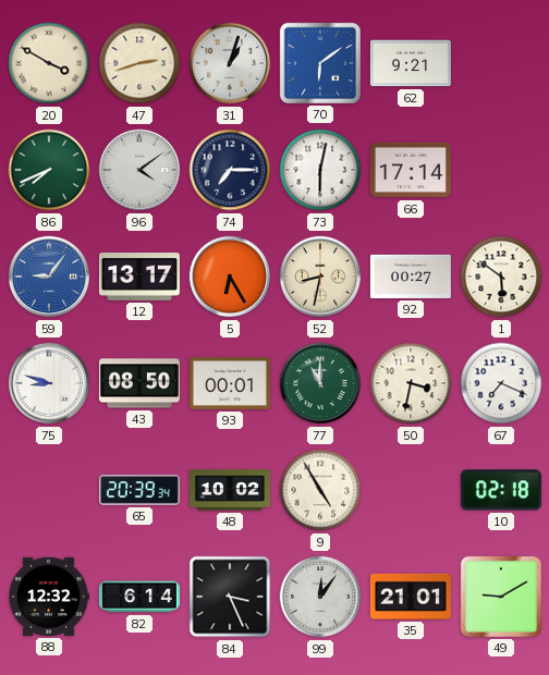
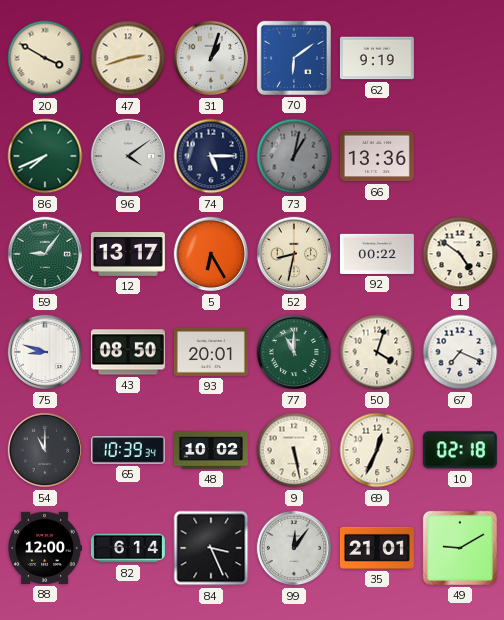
62: 9:21 -> 9:19 (377, 58)
74: 7:15 -> 5:15 (211, 156)
73: 6:02 -> 1:02 (294, 156)
73 dial: white -> grey (294, 156)
66: 17:14 -> 13:36 (377, 156)
59 dial: blue -> green (45, 254)
92: 00:27 -> 00:22 (377, 254)
1: 5:51 -> 4:51 (460, 254)
93: 00:01 -> 20:01 (211, 353)
50: 3:32 -> 4:03 (377, 352)
54: none -> 11:00 (45, 450)
65: 20:39 -> 10:39 (128, 450)
9: 4:55 -> 5:28 (294, 450)
69: none -> 12:34 (377, 450)
88: 12:32 -> 12:00 (45, 548)
